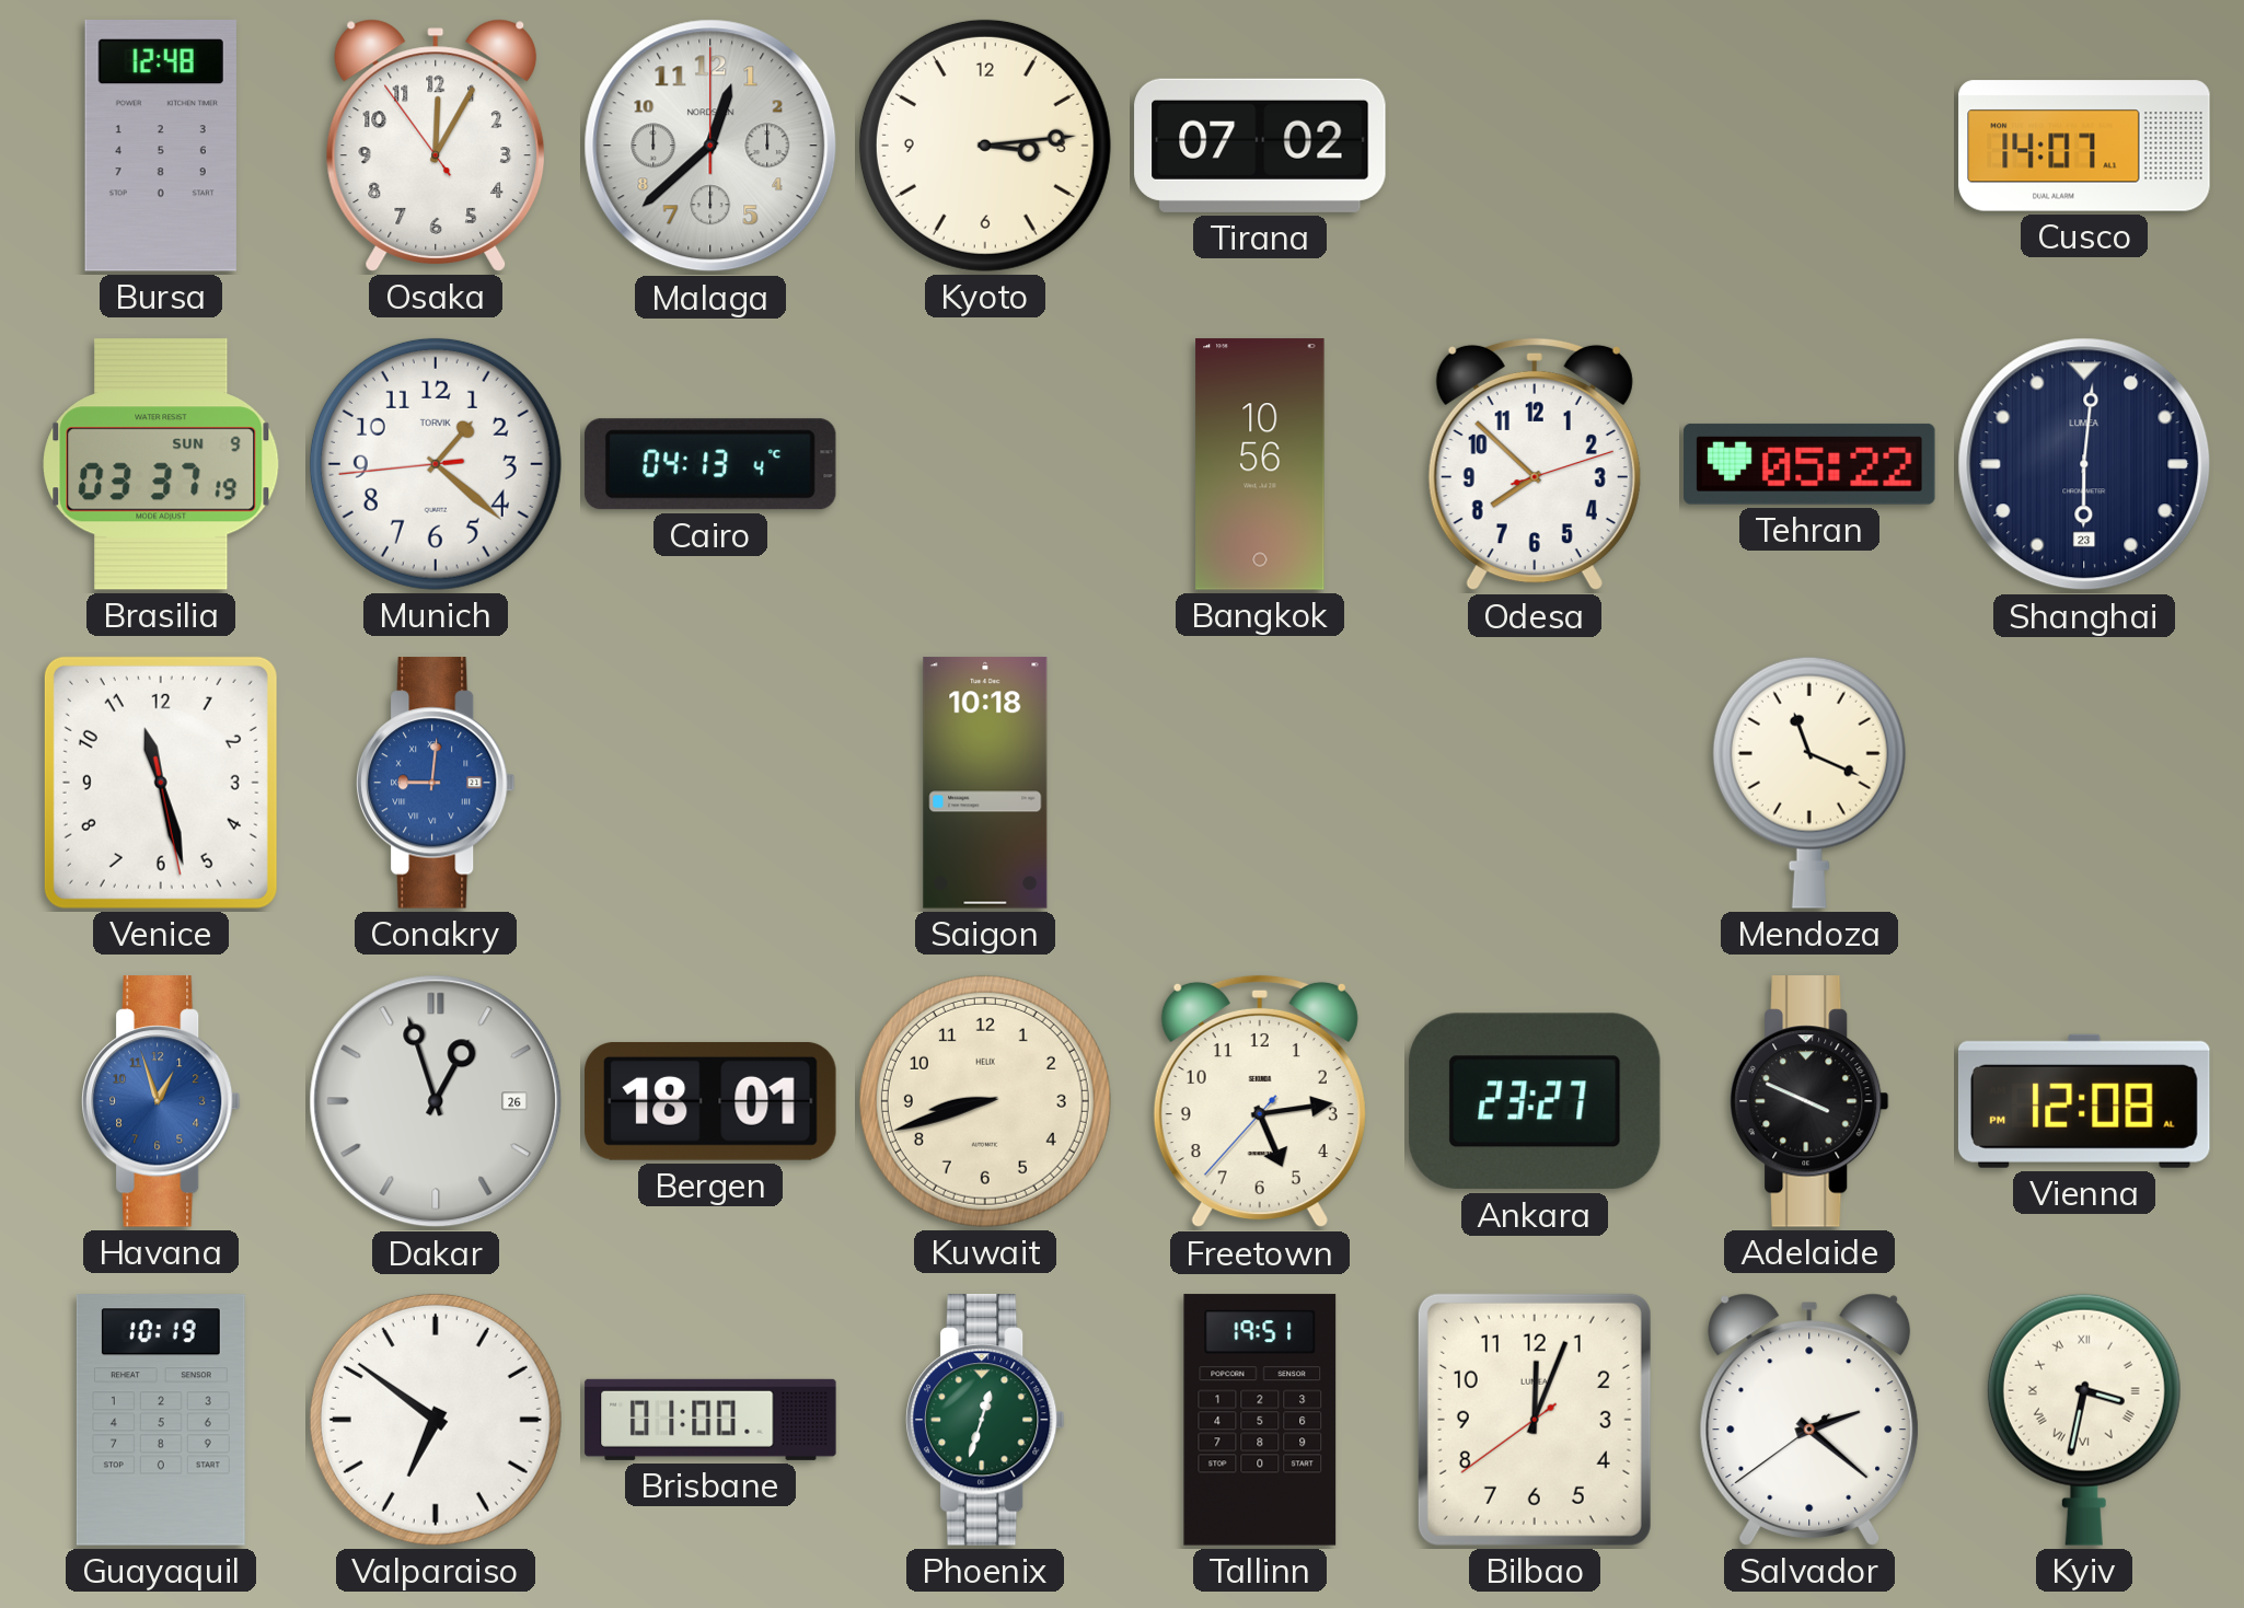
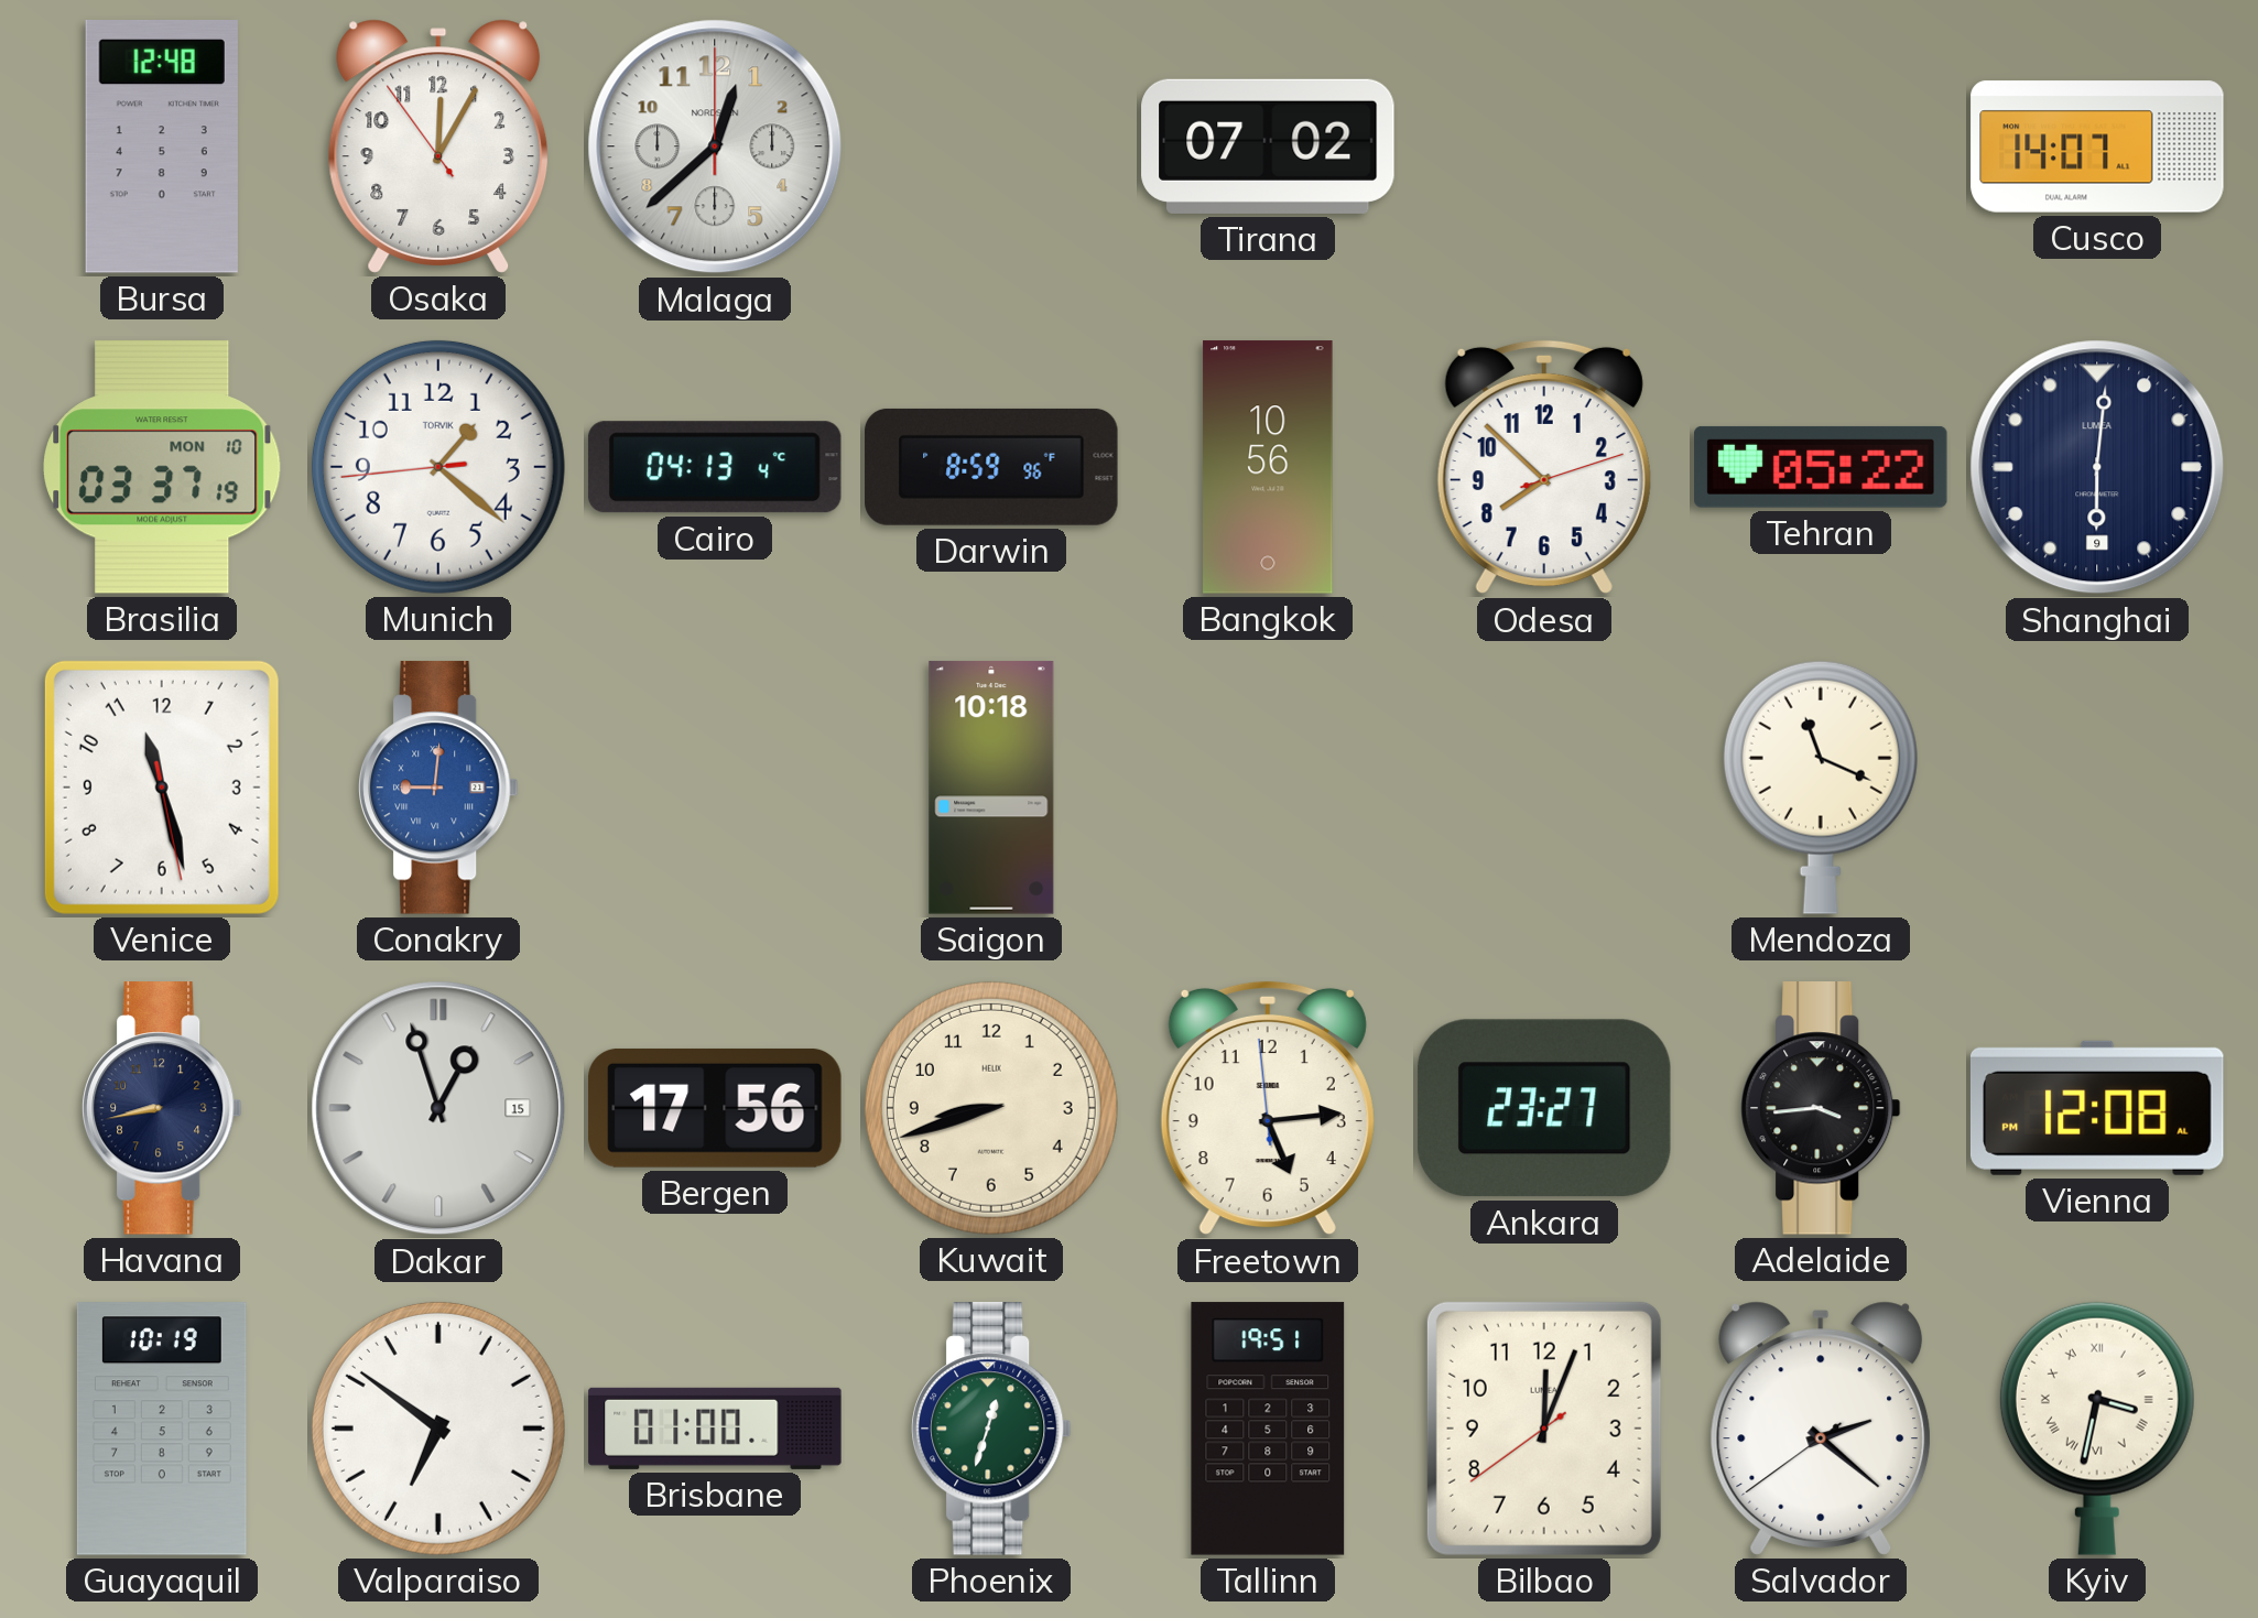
Kyoto: 3:14 -> none (985, 146)
Brasilia date: SUN 9 -> MON 10 (162, 467)
Darwin: none -> 8:59 (991, 467)
Shanghai date: 23 -> 9 (2097, 467)
Havana: 12:57 -> 8:43 (162, 1108)
Havana dial: blue -> navy (162, 1108)
Dakar date: 26 -> 15 (438, 1108)
Bergen: 18:01 -> 17:56 (715, 1108)
Freetown: 5:13:37 -> 5:13:59 (1268, 1108)
Adelaide: 3:49 -> 3:44 (1821, 1108)
